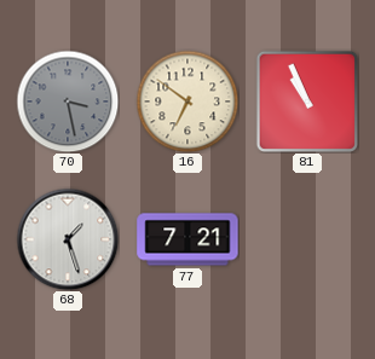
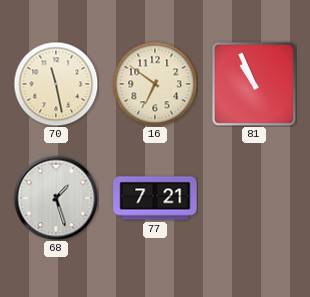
70: 3:28 -> 11:28 (56, 84)
70 dial: grey -> cream (56, 84)
